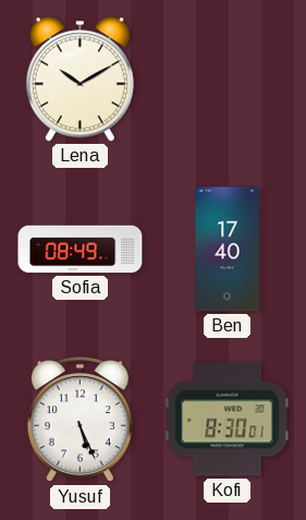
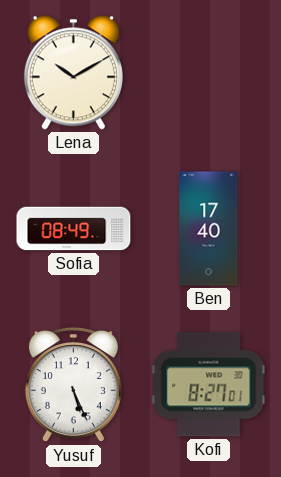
Kofi: 8:30 -> 8:27 (209, 385)
